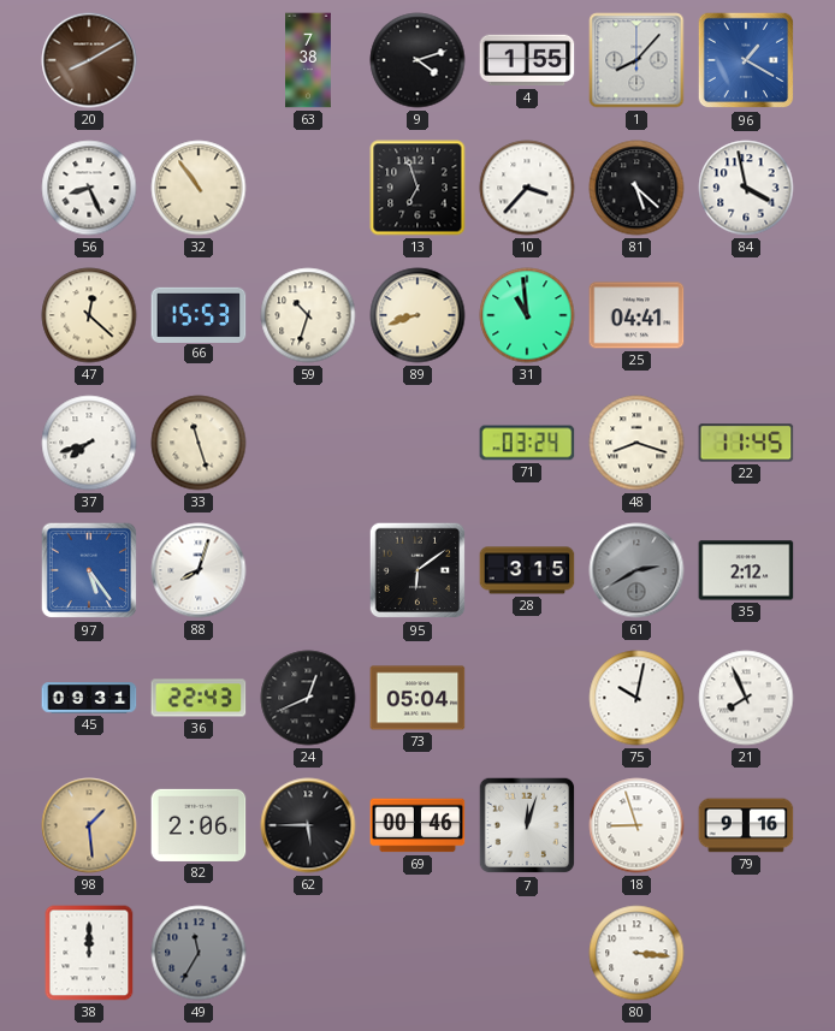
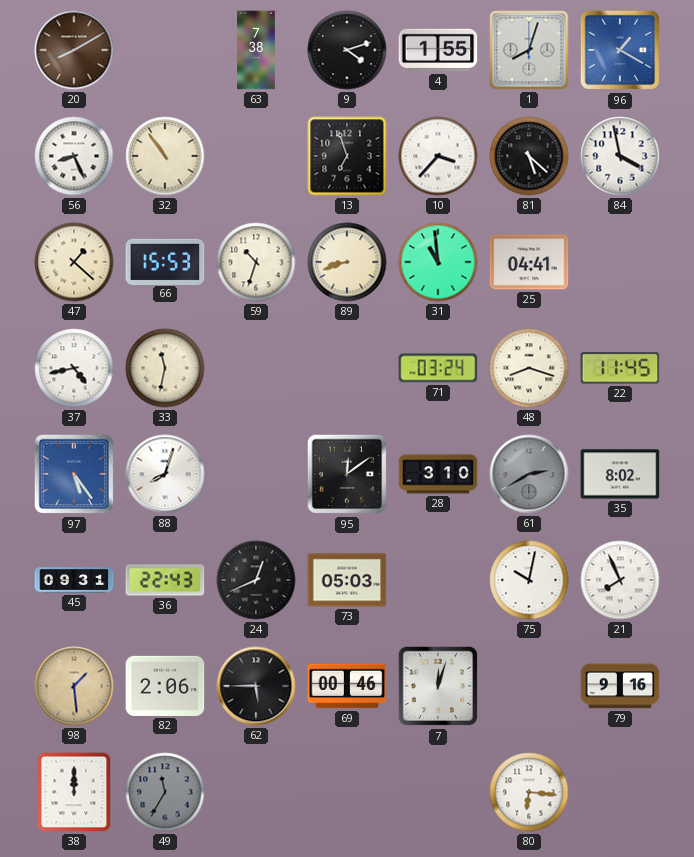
1: 8:07 -> 8:03 (529, 50)
47: 12:22 -> 1:22 (74, 262)
37: 7:42 -> 4:43 (74, 368)
33: 11:27 -> 11:32 (165, 368)
95: 6:09 -> 12:09 (347, 474)
28: 3:15 -> 3:10 (438, 474)
35: 2:12 -> 8:02 (620, 474)
73: 05:04 -> 05:03 (347, 580)
18: 8:57 -> none (636, 825)
80: 3:16 -> 6:16 (529, 792)
